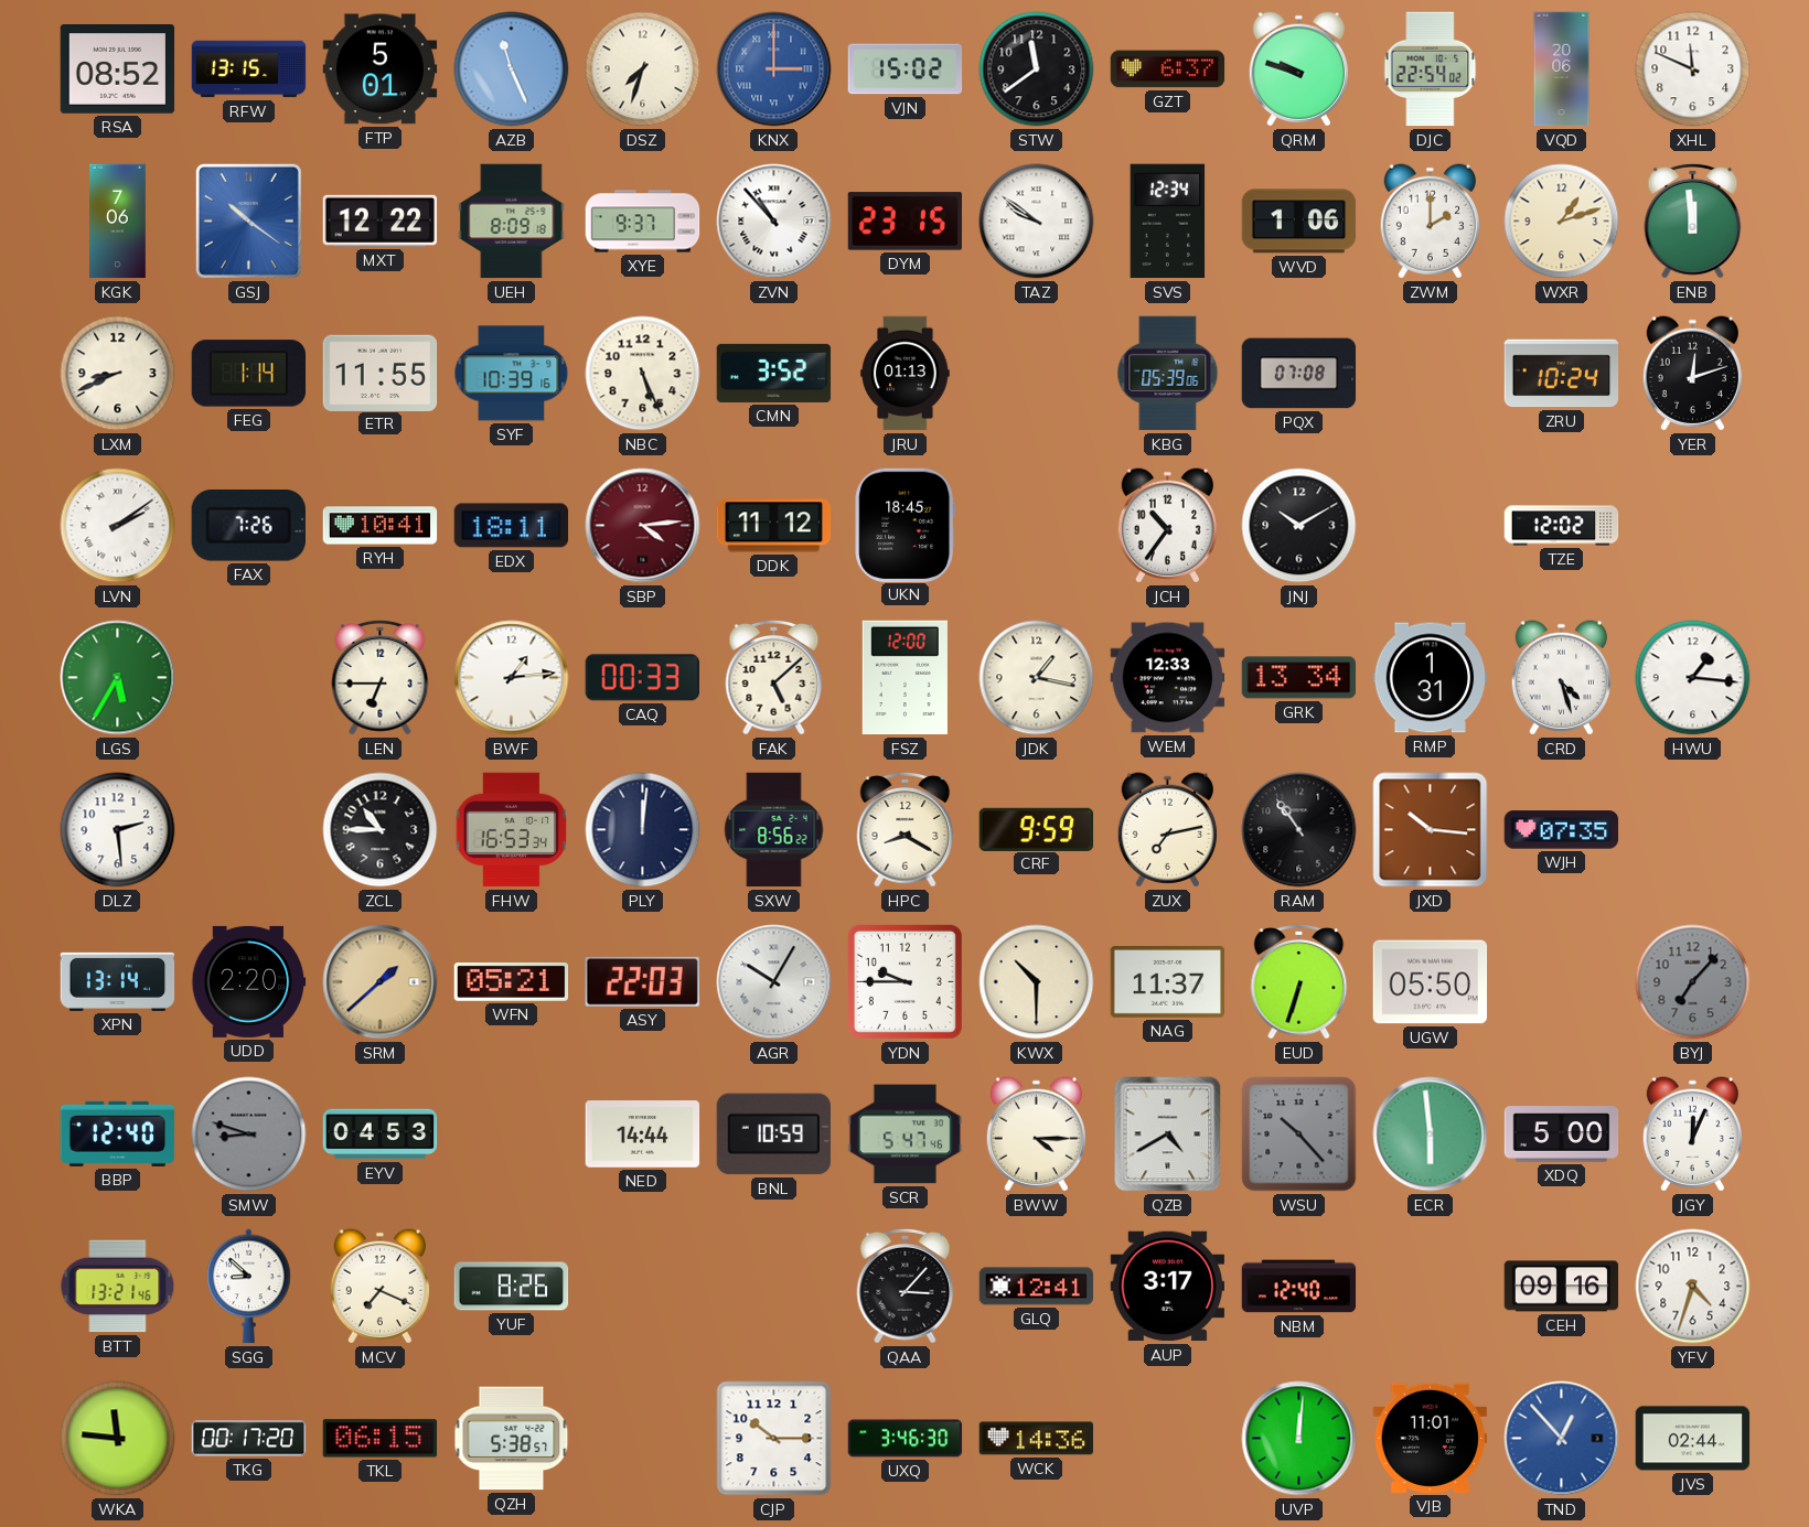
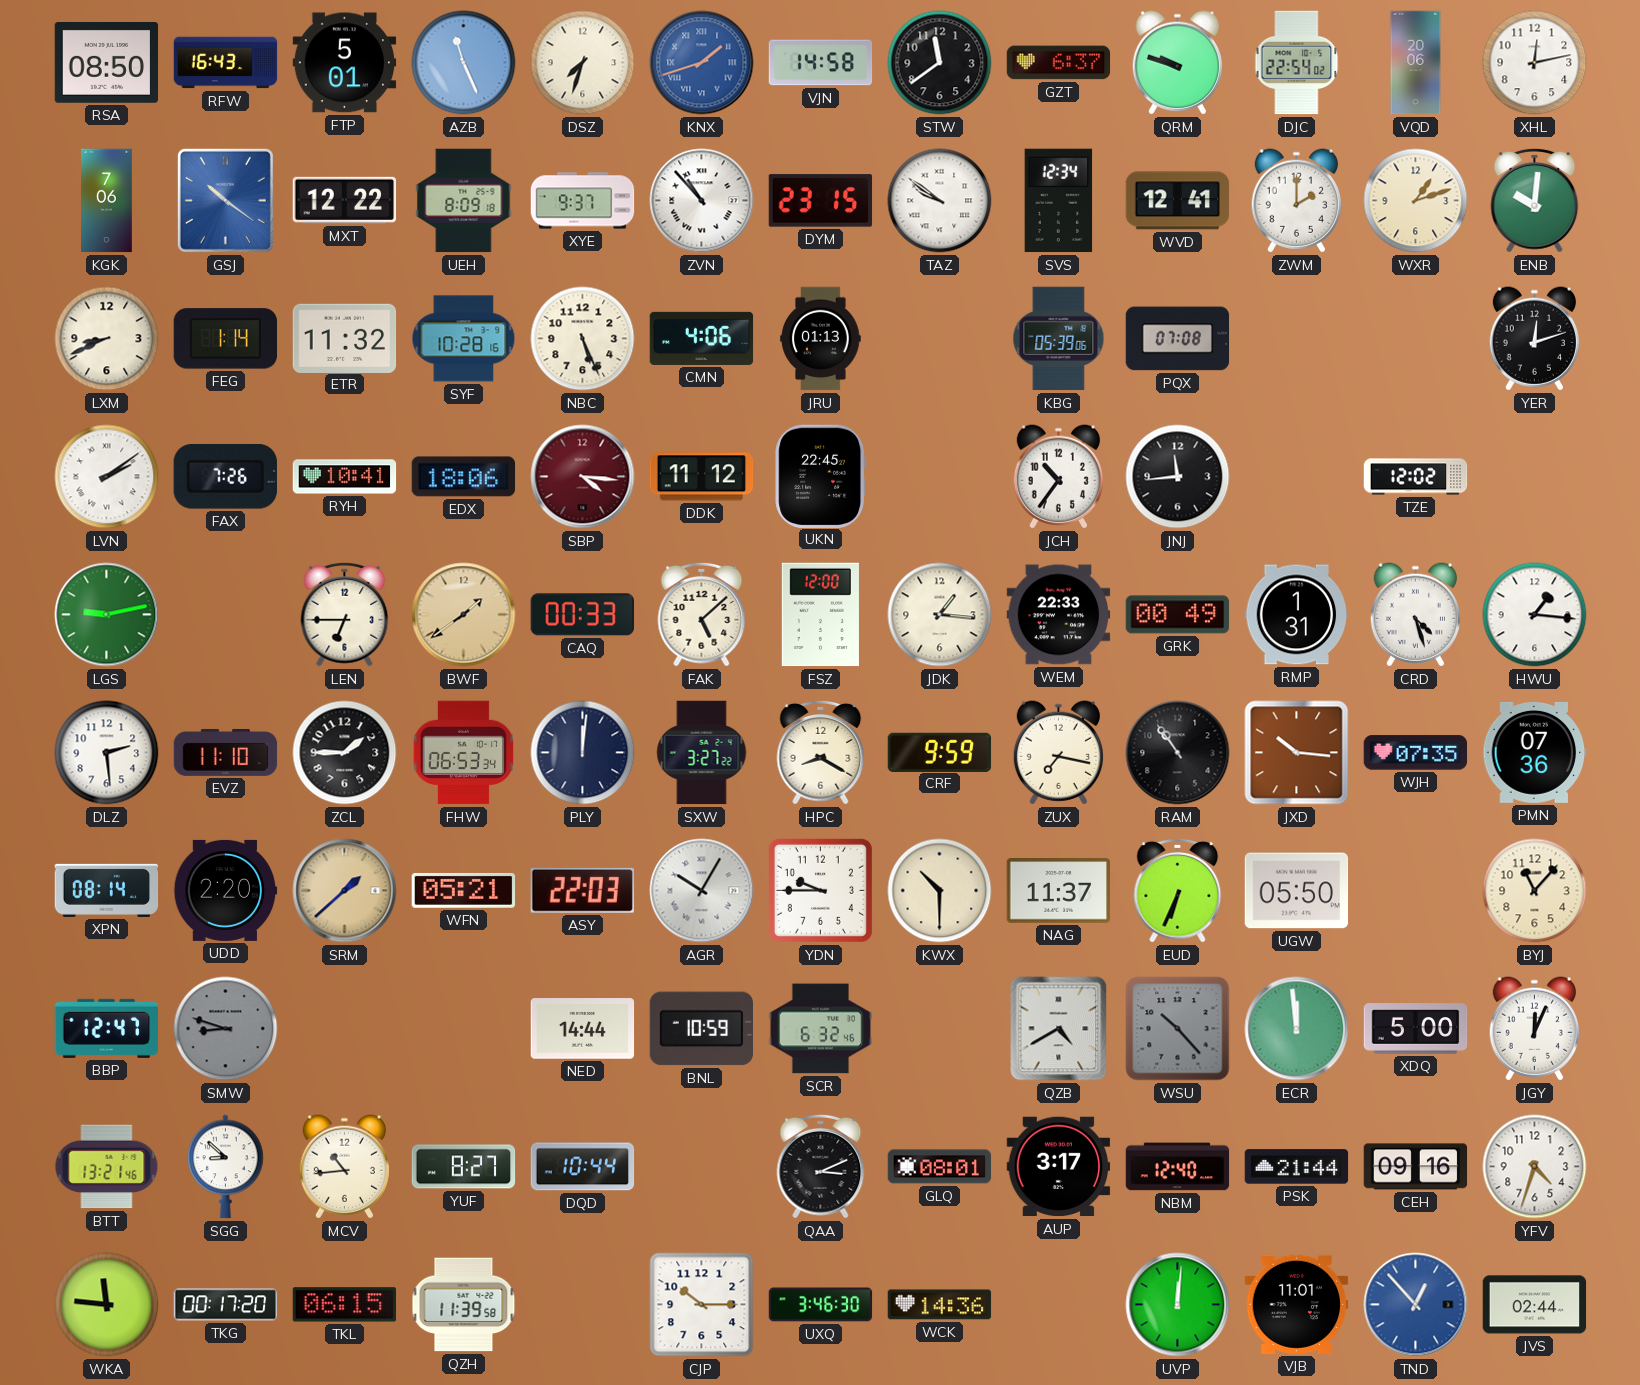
RSA: 08:52 -> 08:50 (107, 63)
RFW: 13:15 -> 16:43 (226, 63)
KNX: 3:00 -> 1:42 (702, 63)
VJN: 15:02 -> 14:58 (821, 63)
XHL: 11:49 -> 12:13 (1535, 63)
WVD: 1:06 -> 12:41 (1178, 201)
ENB: 11:59 -> 10:01 (1535, 200)
ETR: 11:55 -> 11:32 (345, 338)
SYF: 10:39 -> 10:28 (464, 339)
CMN: 3:52 -> 4:06 (702, 338)
ZRU: 10:24 -> none (1562, 374)
EDX: 18:11 -> 18:06 (464, 477)
SBP: 4:14 -> 4:16 (583, 477)
UKN: 18:45 -> 22:45 (821, 476)
JNJ: 10:10 -> 11:44 (1178, 477)
LGS: 5:35 -> 9:13 (107, 615)
BWF: 1:14 -> 1:39 (464, 615)
BWF dial: white -> champagne (464, 615)
JDK: 1:17 -> 1:16 (940, 615)
WEM: 12:33 -> 22:33 (1059, 615)
GRK: 13:34 -> 00:49 (1178, 615)
EVZ: none -> 11:10 (226, 752)
ZCL: 10:45 -> 1:45 (345, 753)
FHW: 16:53 -> 06:53 (464, 753)
SXW: 8:56 -> 3:27 (702, 753)
ZUX: 7:13 -> 7:17 (1058, 753)
PMN: none -> 07:36 (1535, 752)
XPN: 13:14 -> 08:14 (107, 890)
EUD: 6:33 -> 6:34 (1178, 890)
BYJ: 7:07 -> 11:07 (1535, 891)
BYJ dial: grey -> cream (1535, 891)
BBP: 12:40 -> 12:47 (107, 1028)
EYV: 04:53 -> none (381, 1135)
SCR: 5:47 -> 6:32 (821, 1029)
BWW: 4:15 -> none (1036, 1135)
ECR: 5:59 -> 11:59 (1297, 1029)
MCV: 7:19 -> 10:44 (344, 1167)
YUF: 8:26 -> 8:27 (464, 1167)
DQD: none -> 10:44 (583, 1167)
QAA: 3:07 -> 3:11 (821, 1166)
GLQ: 12:41 -> 08:01 (940, 1167)
PSK: none -> 21:44 (1297, 1167)
QZH: 5:38 -> 11:39 (464, 1305)
